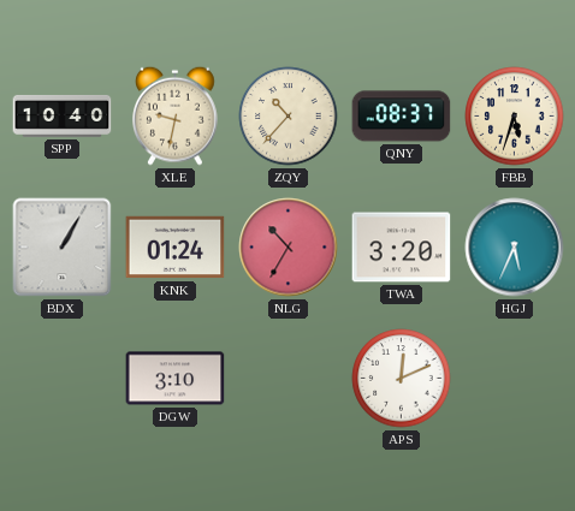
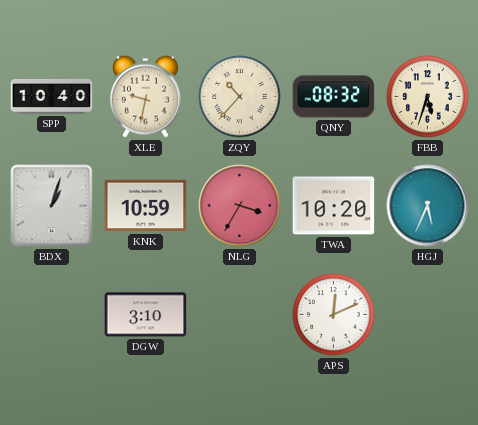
QNY: 08:37 -> 08:32 (334, 97)
BDX: 1:05 -> 1:03 (52, 206)
KNK: 01:24 -> 10:59 (146, 206)
NLG: 10:35 -> 3:35 (240, 206)
TWA: 3:20 -> 10:20 (334, 206)
